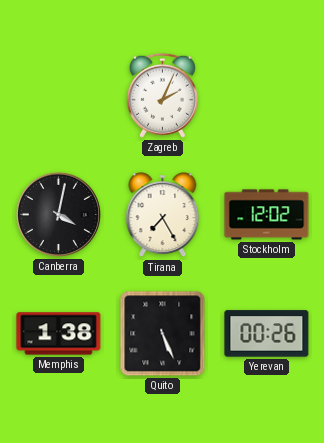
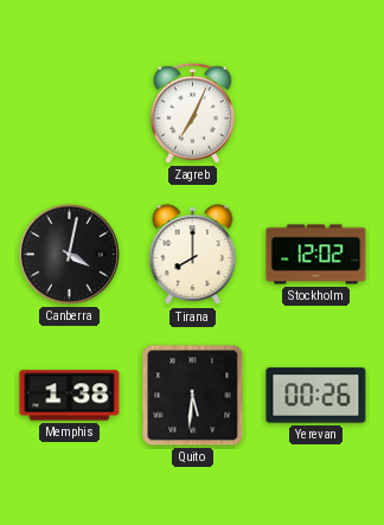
Zagreb: 2:04 -> 7:04 (192, 113)
Tirana: 7:25 -> 8:00 (193, 255)
Quito: 5:26 -> 5:31 (193, 396)
